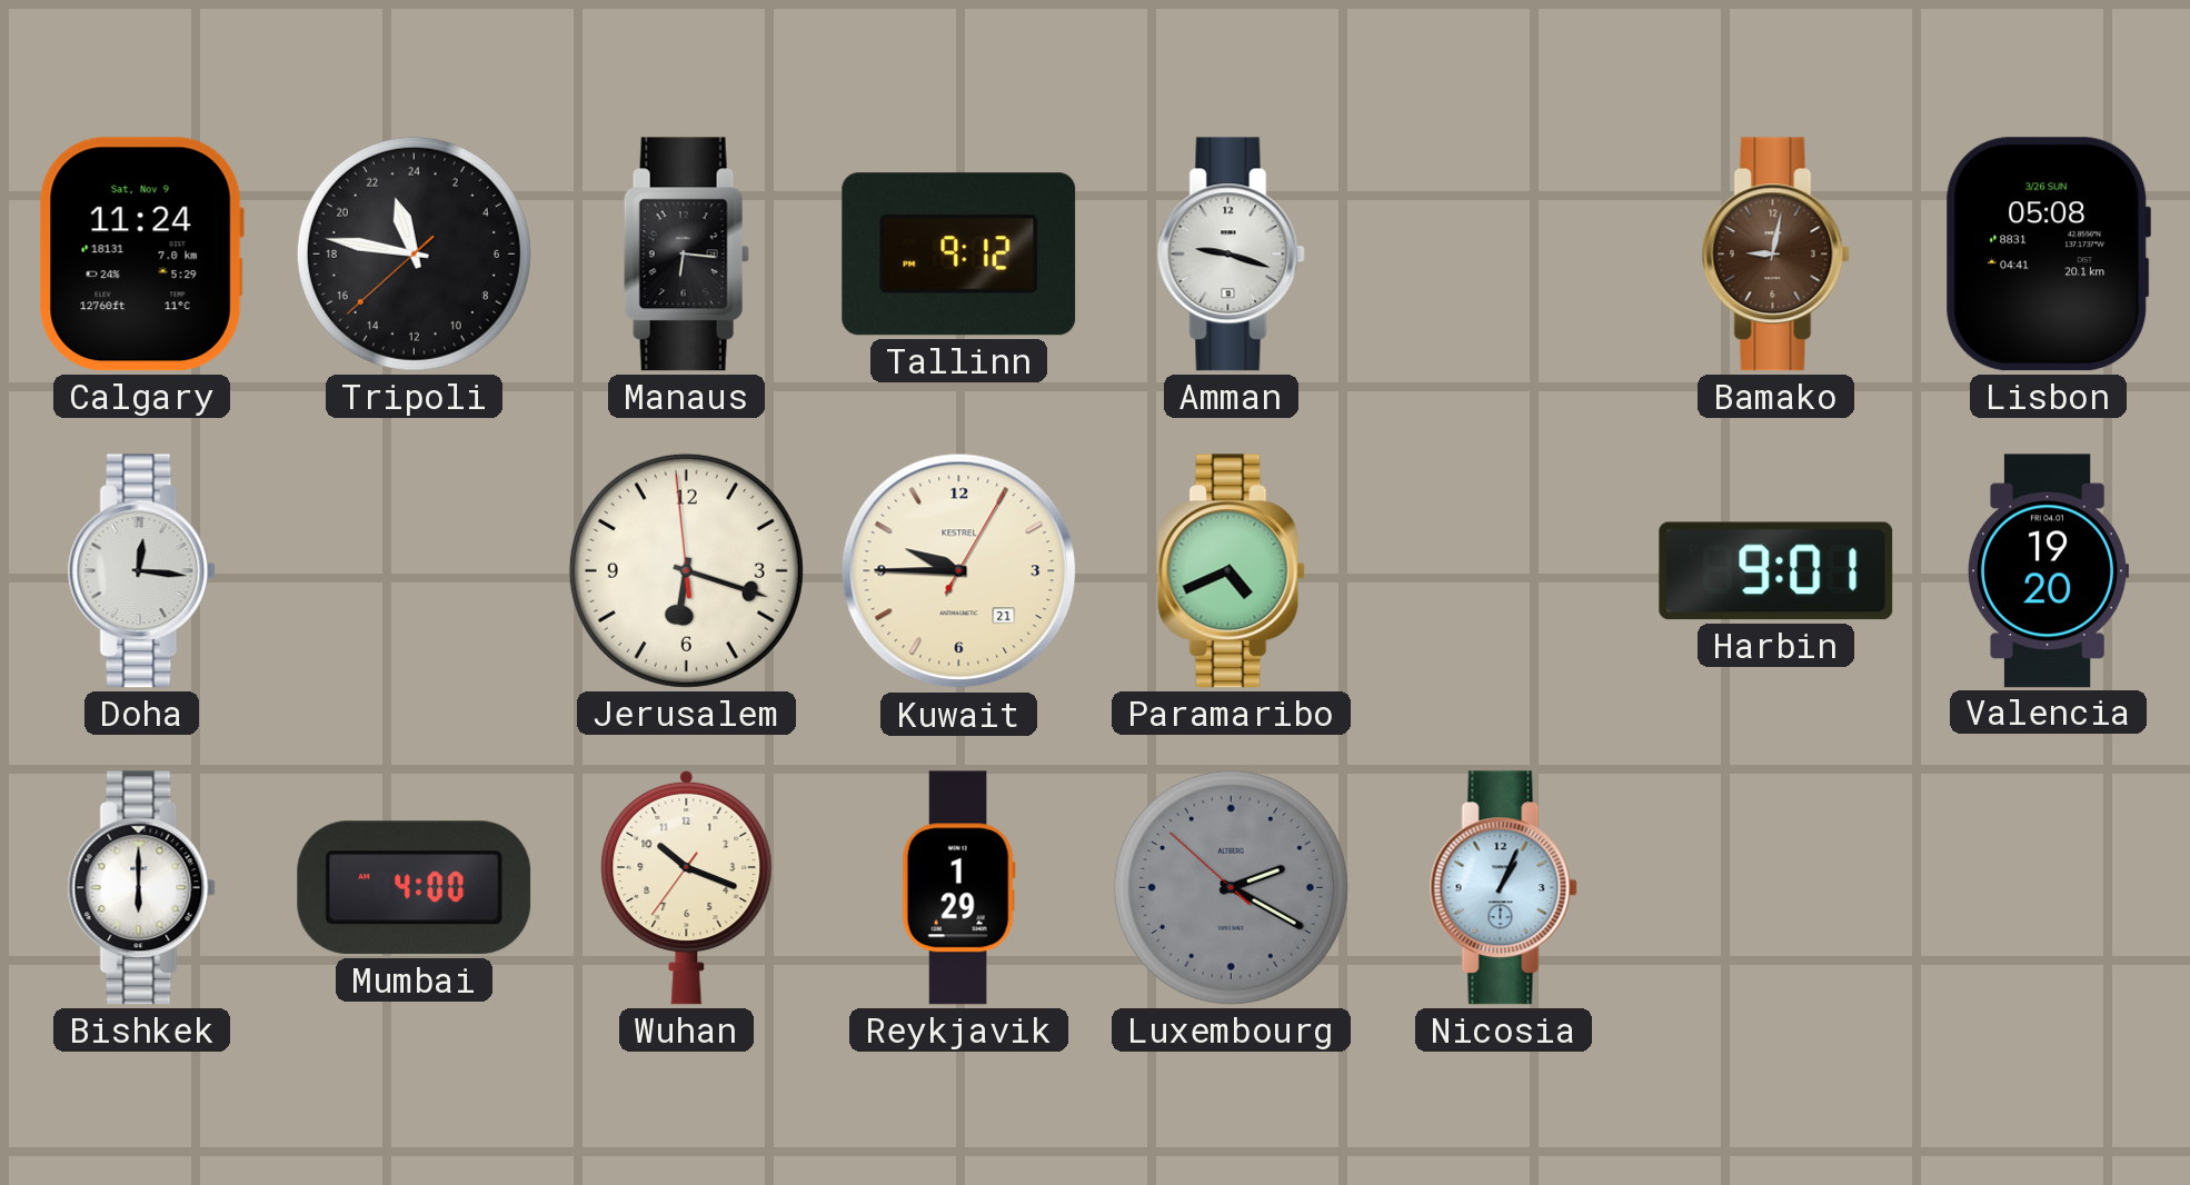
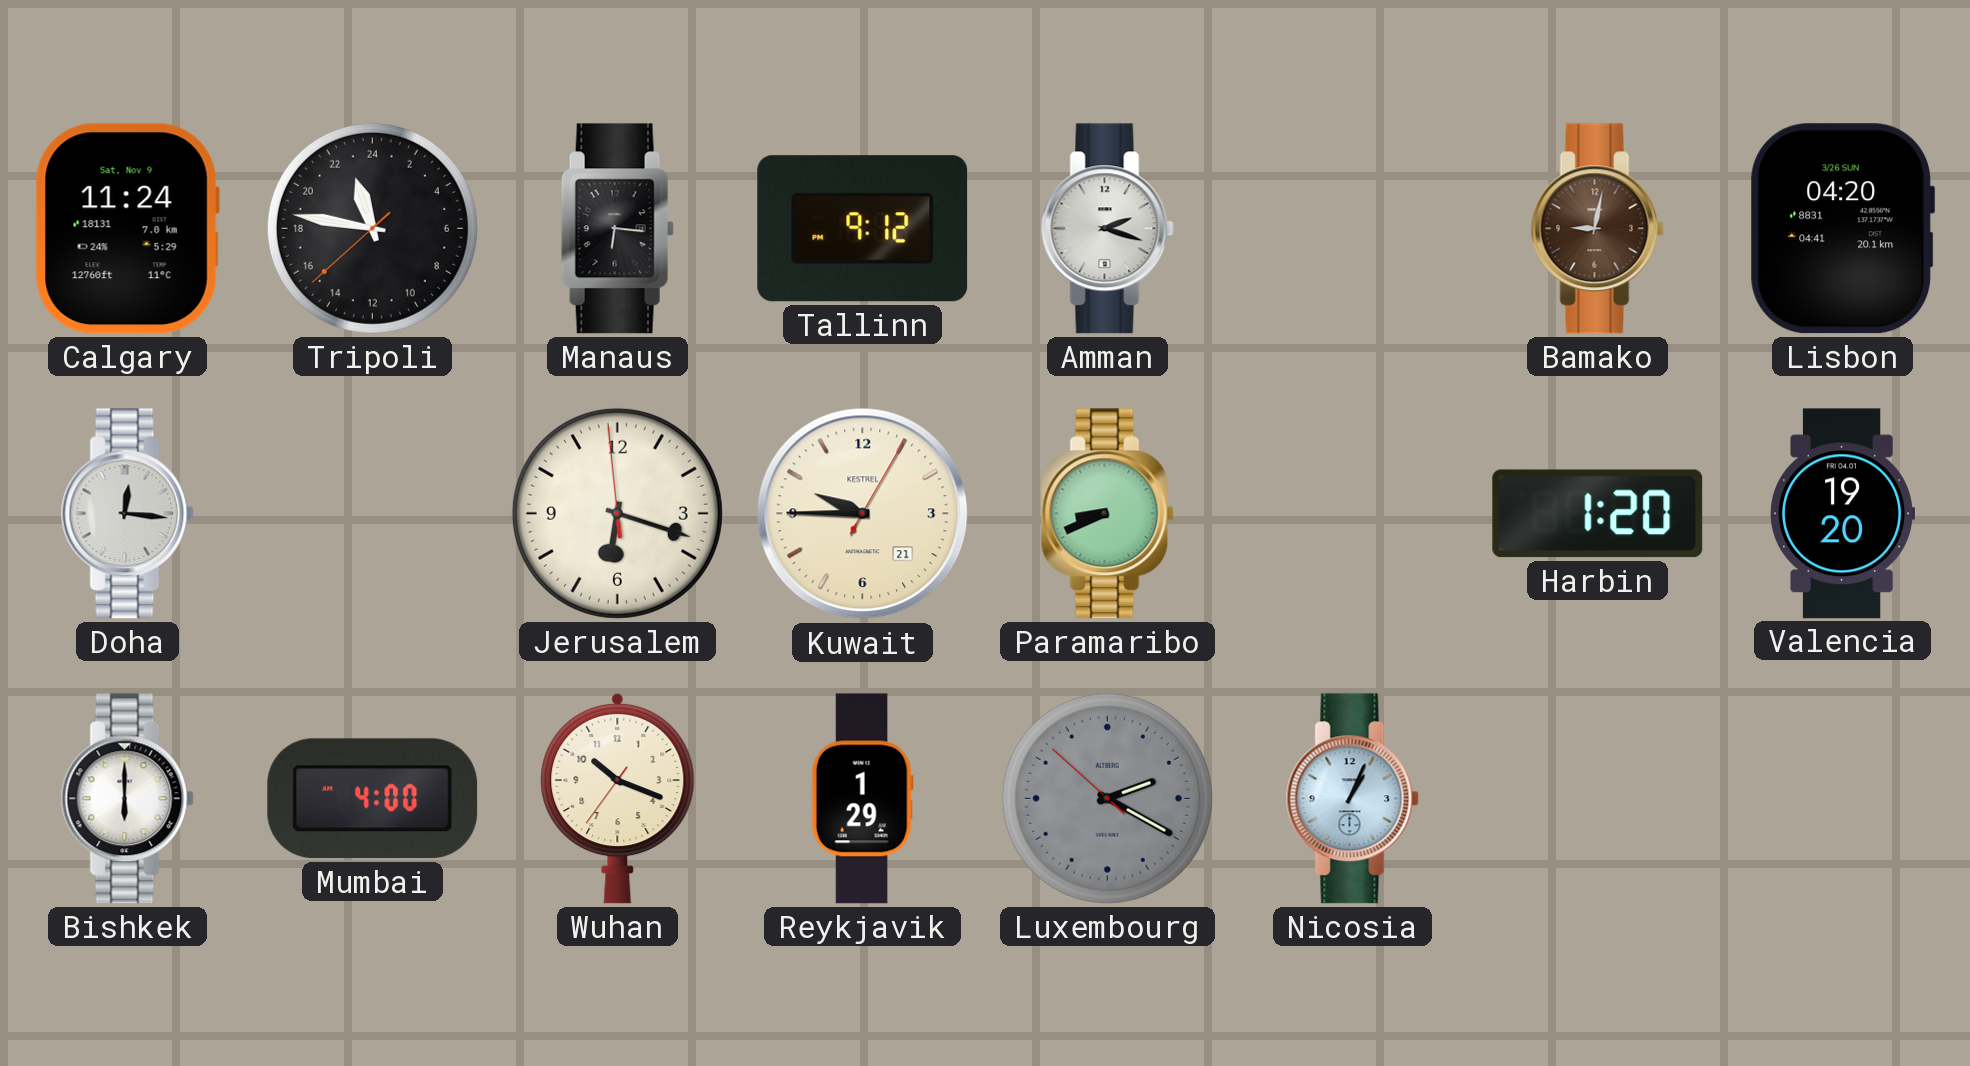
Amman: 9:18 -> 2:18 (1107, 229)
Lisbon: 05:08 -> 04:20 (1843, 229)
Paramaribo: 4:41 -> 8:41 (1107, 514)
Harbin: 9:01 -> 1:20 (1598, 514)
